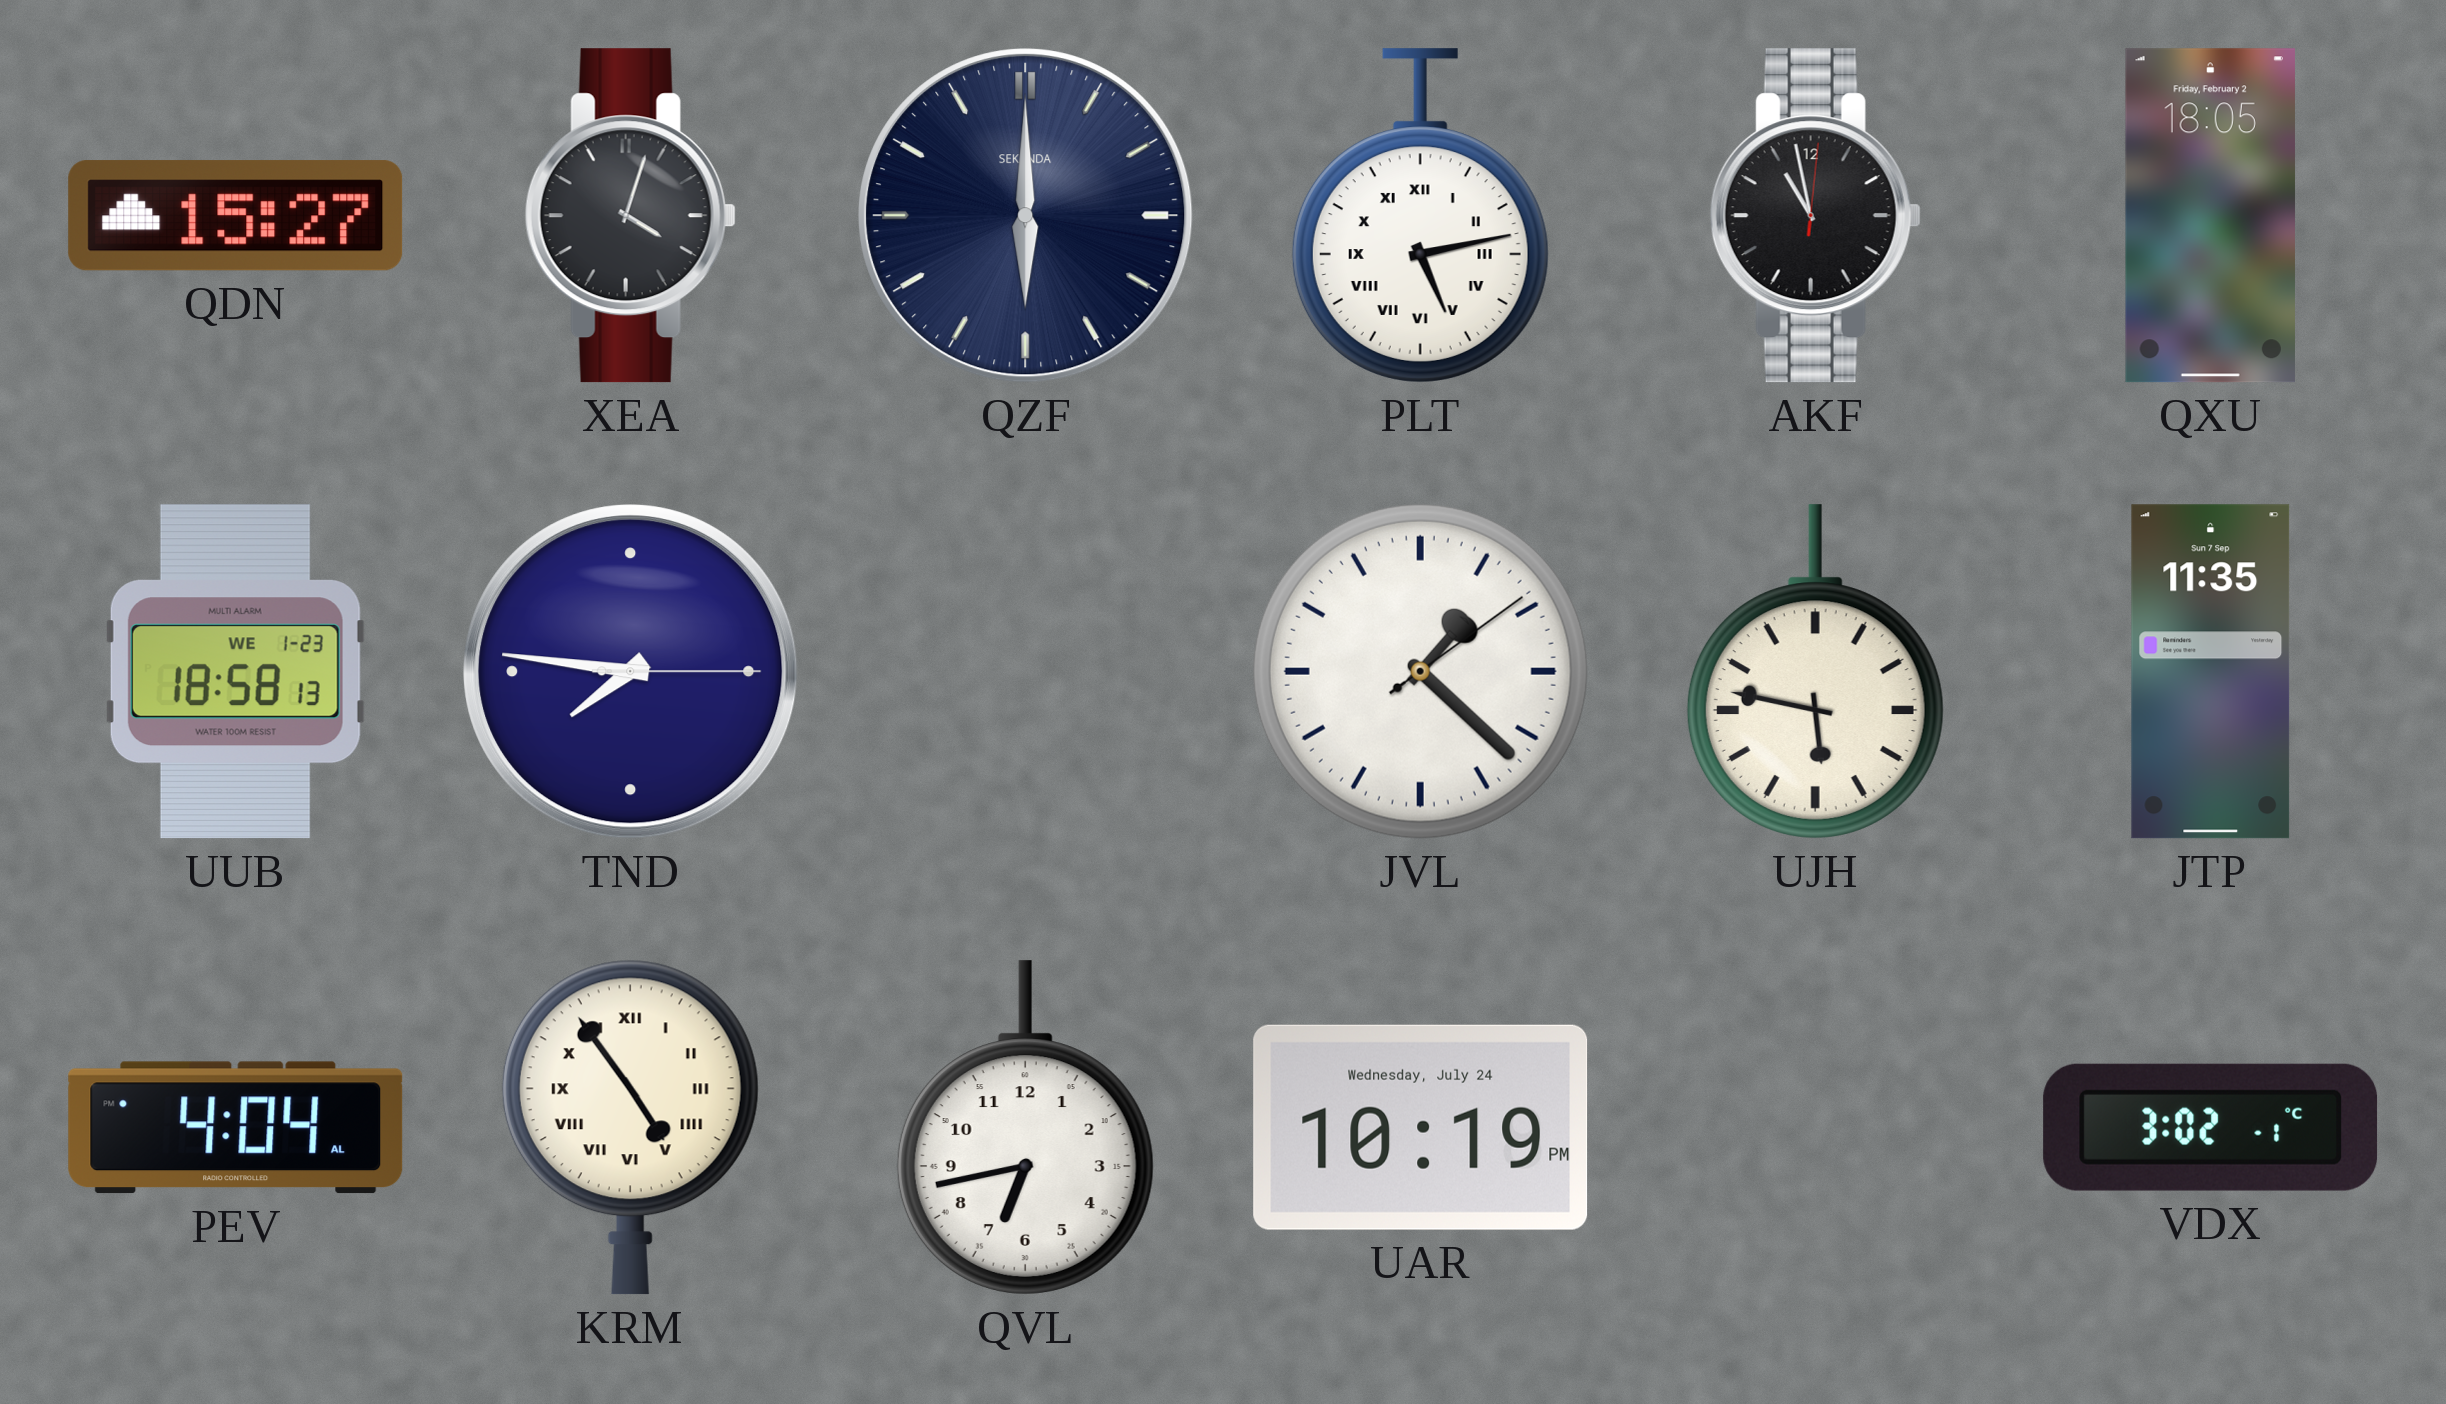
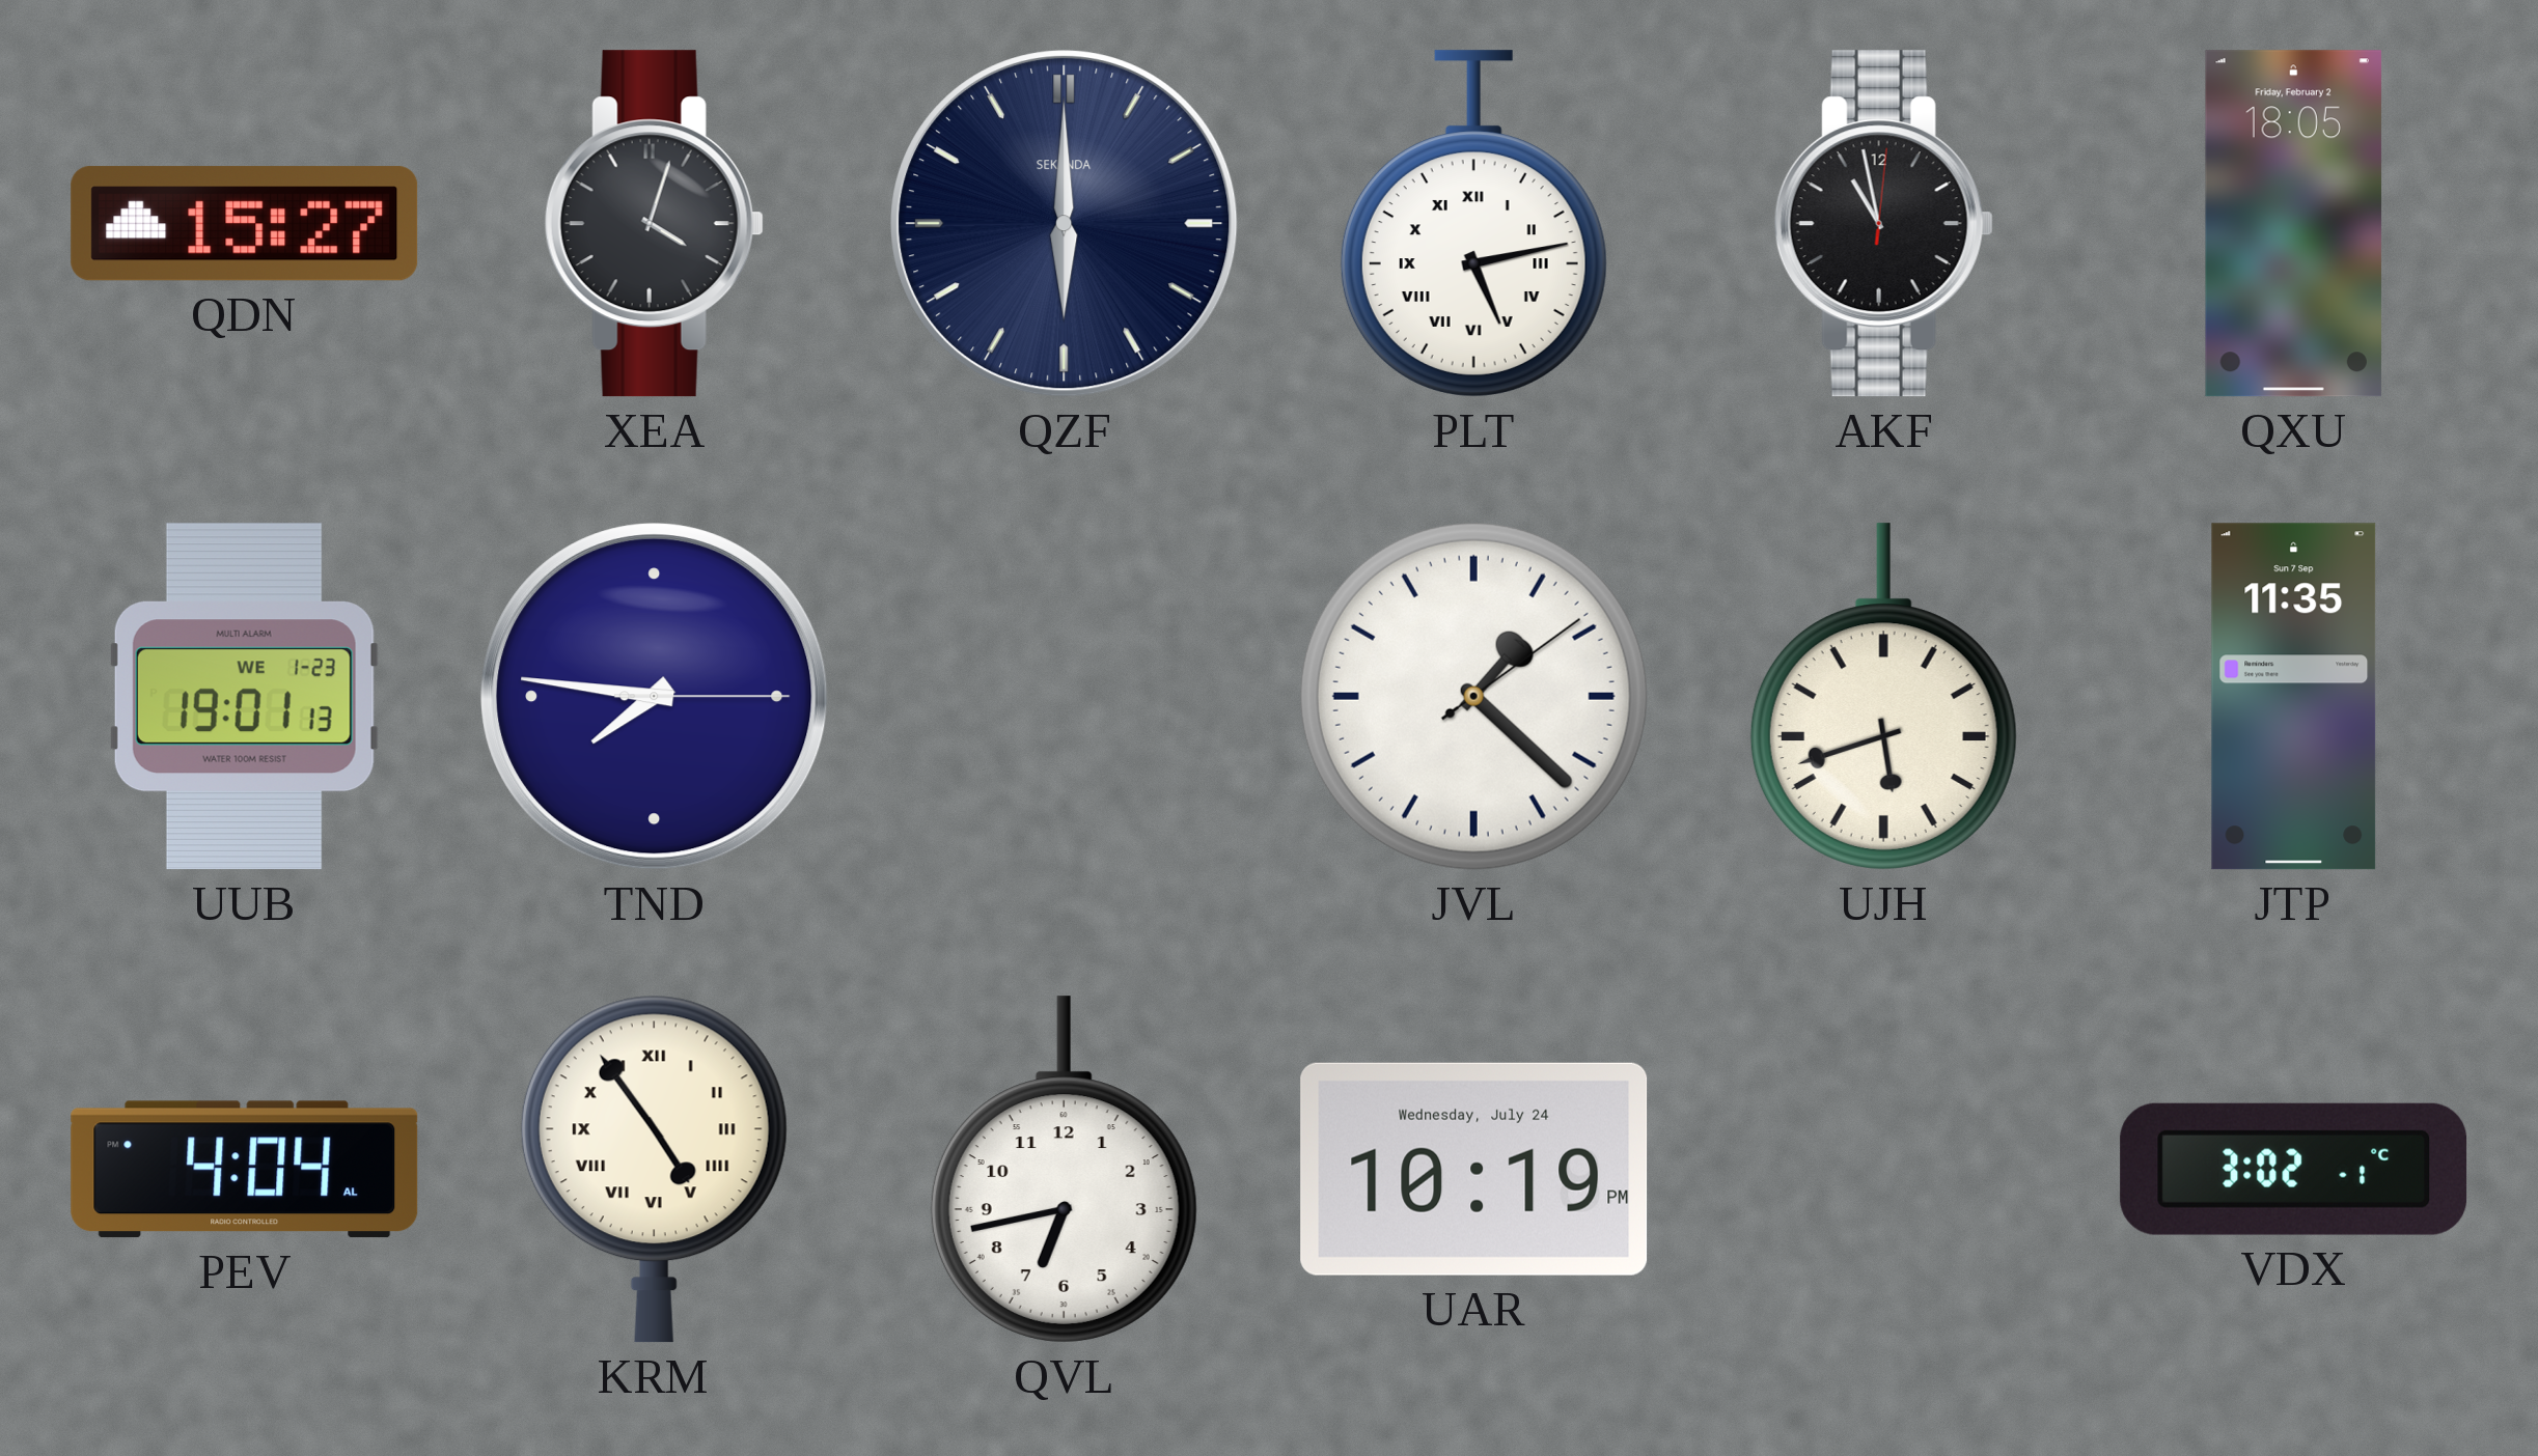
UUB: 18:58 -> 19:01 (244, 697)
UJH: 5:47 -> 5:42 (1883, 697)
